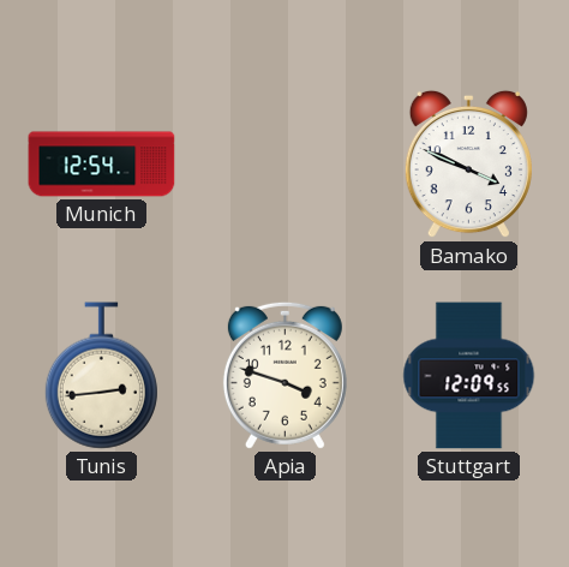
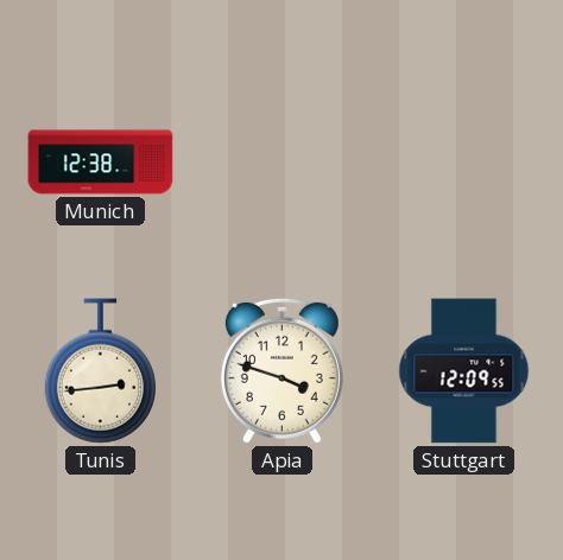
Munich: 12:54 -> 12:38 (101, 163)
Bamako: 3:49 -> none (468, 165)
